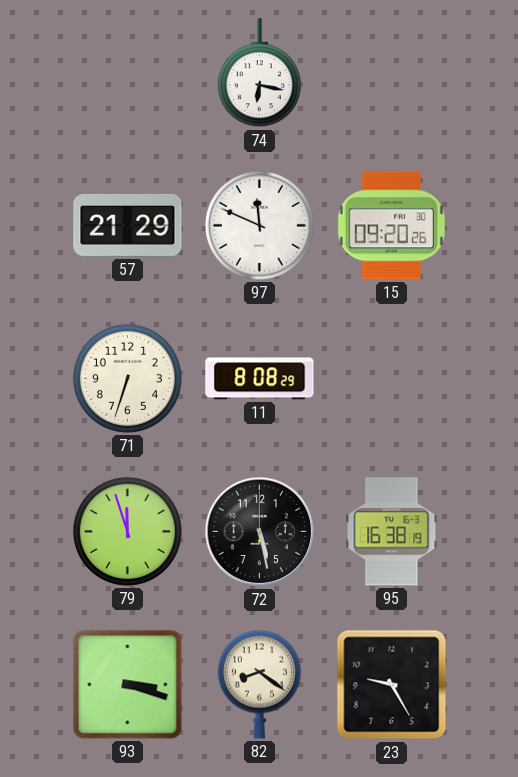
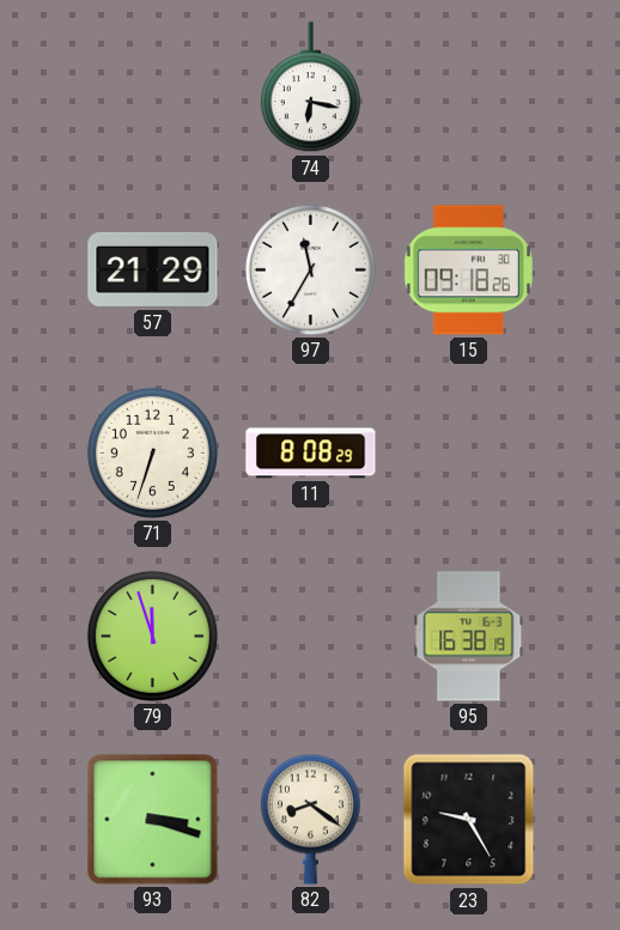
97: 11:49 -> 11:35 (310, 269)
15: 09:20 -> 09:18 (468, 271)
72: 5:28 -> none (260, 532)
